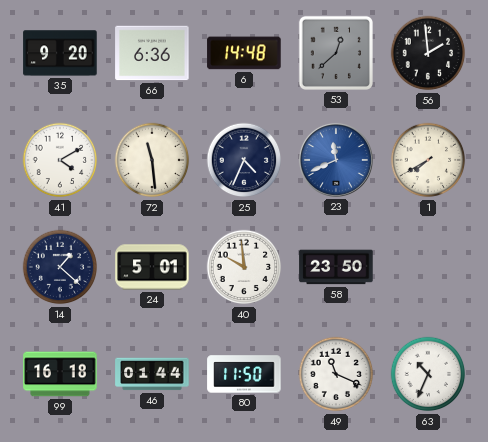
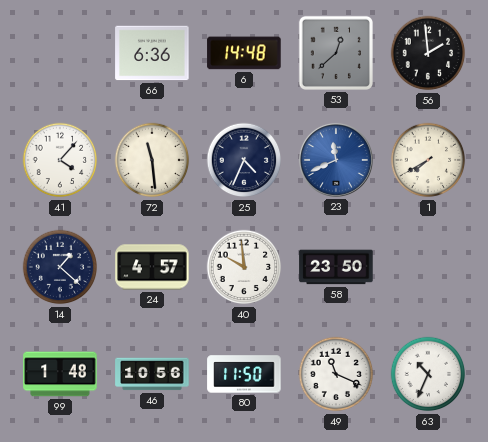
35: 9:20 -> none (60, 53)
41: 4:10 -> 4:07 (60, 160)
24: 5:01 -> 4:57 (152, 267)
99: 16:18 -> 1:48 (60, 374)
46: 01:44 -> 10:56 (152, 374)
